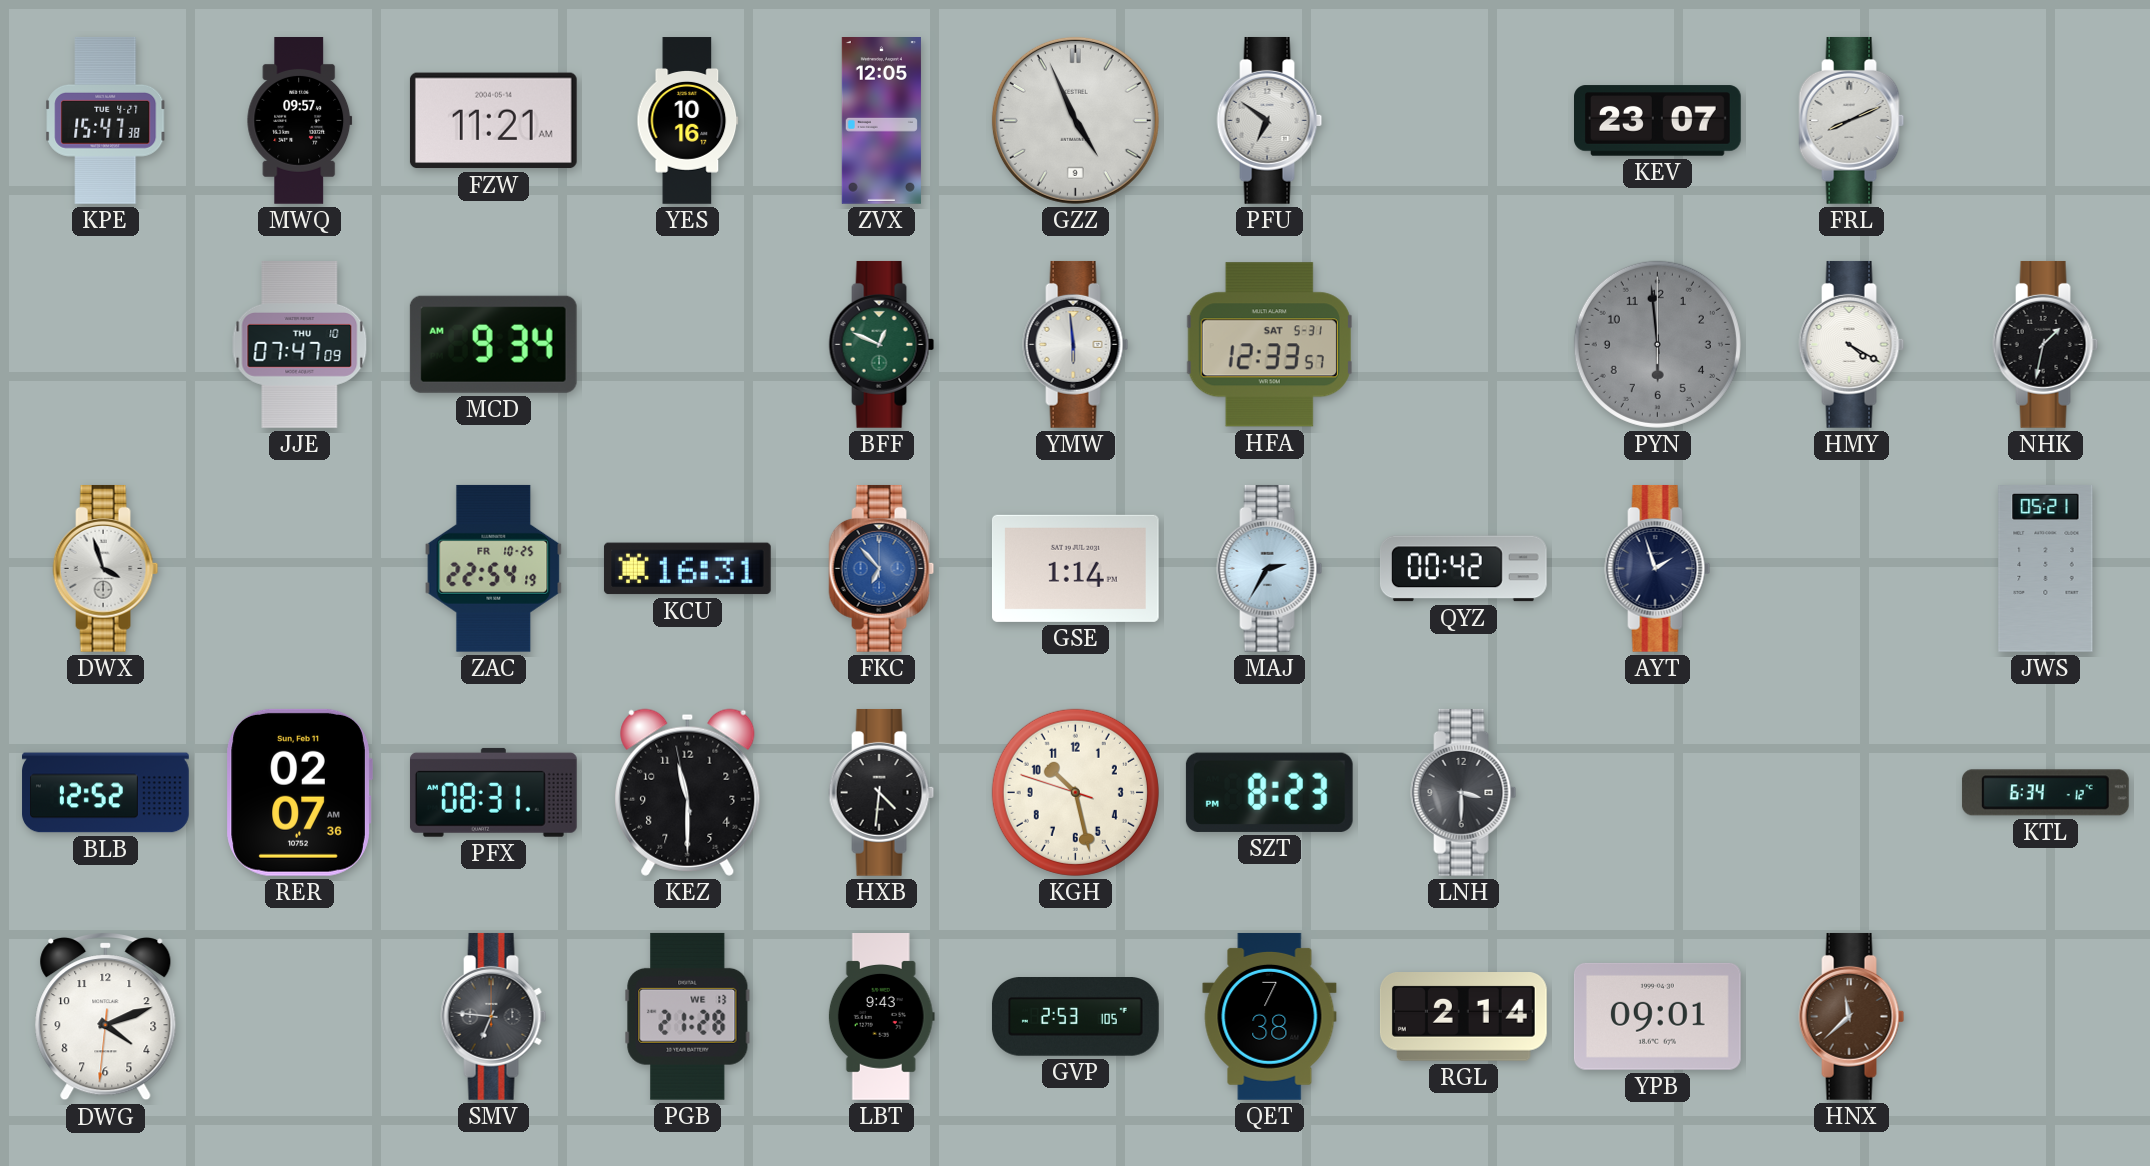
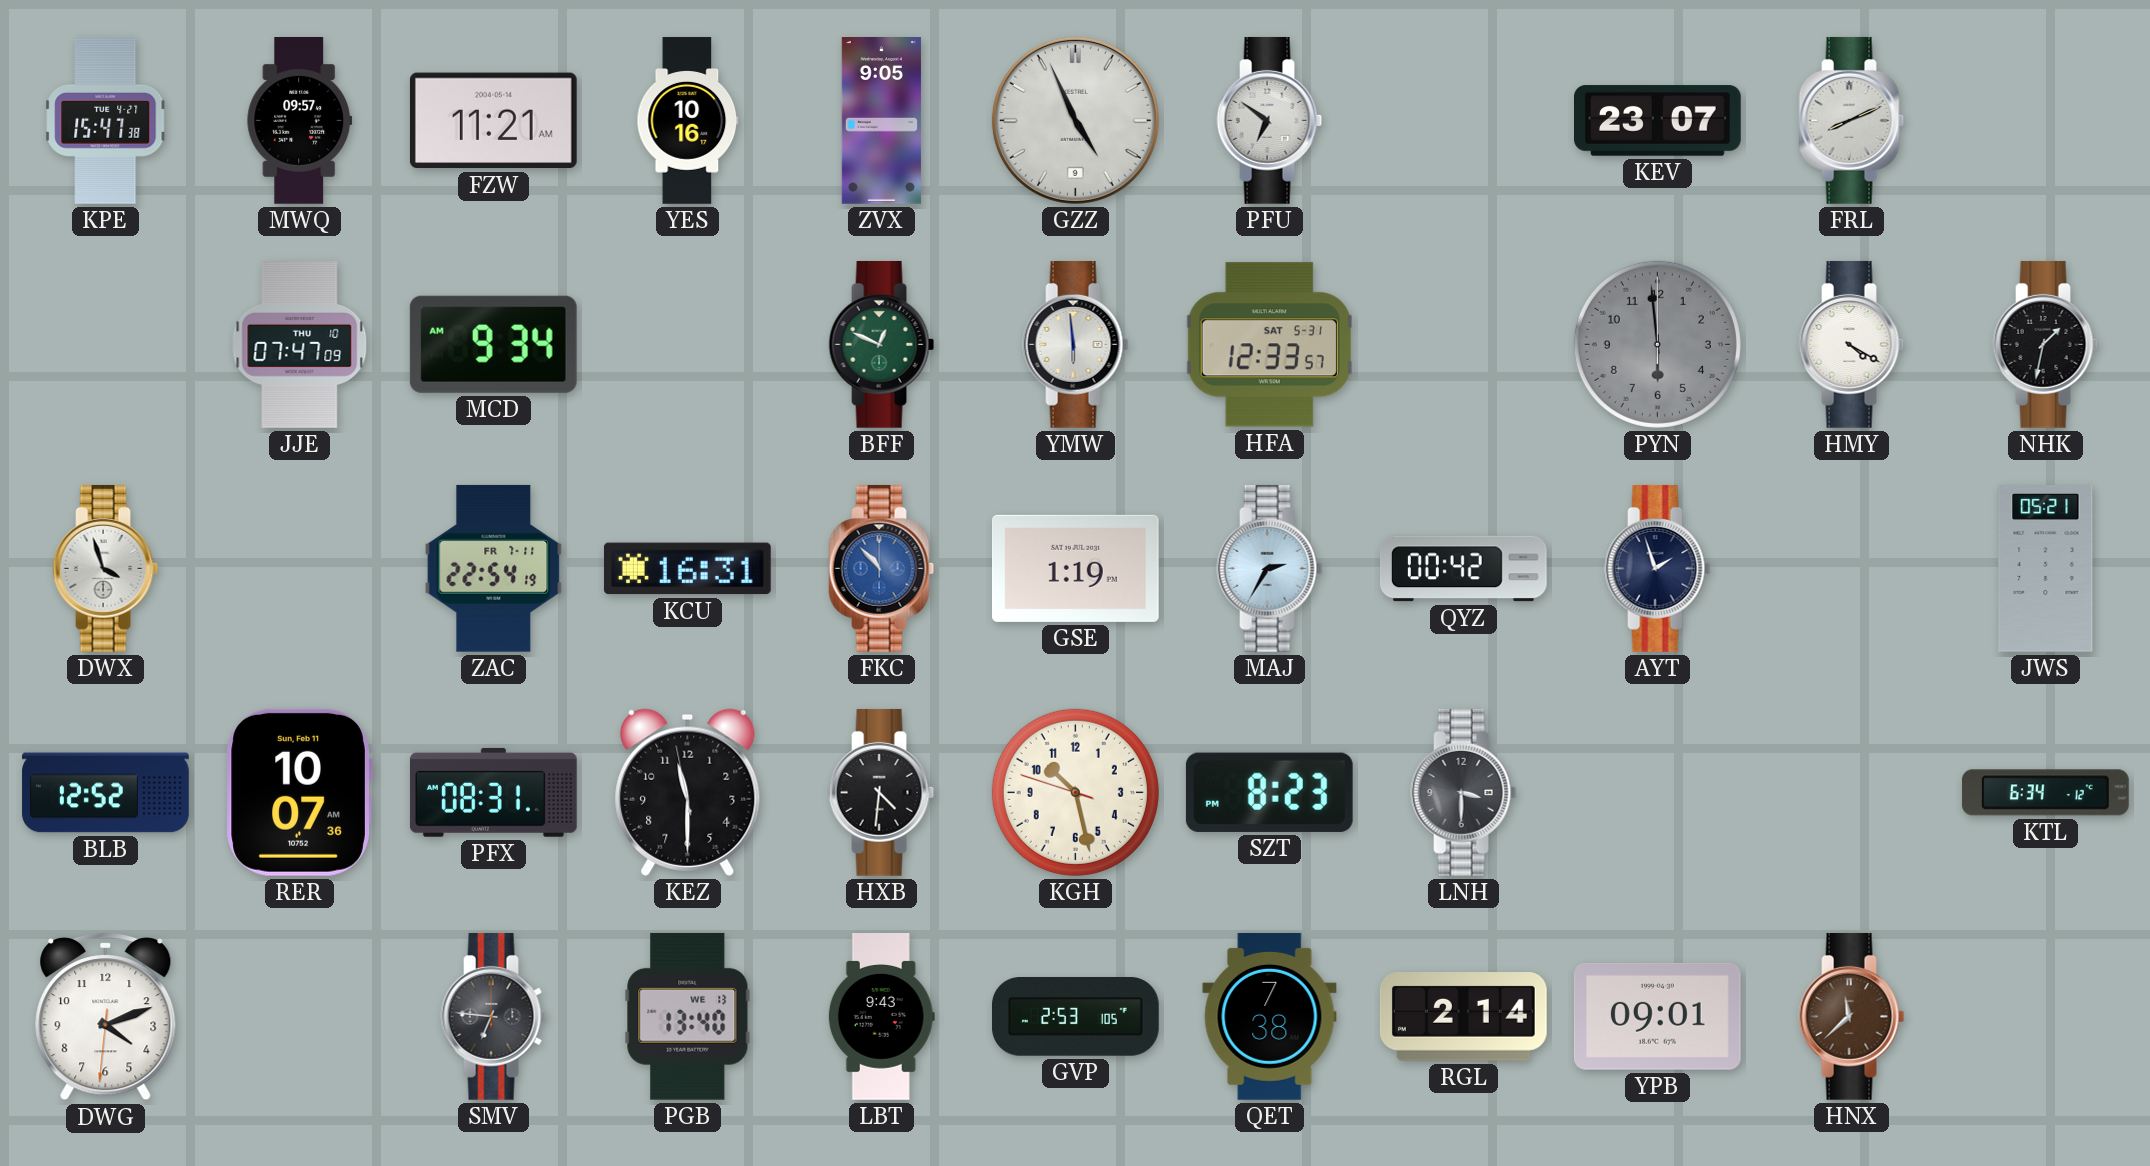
ZVX: 12:05 -> 9:05 (881, 121)
ZAC date: FR 10-25 -> FR 7-11 (494, 568)
FKC: 6:53 -> 10:53 (882, 568)
GSE: 1:14 -> 1:19 (1075, 568)
RER: 02:07 -> 10:07 (299, 792)
PGB: 21:28 -> 13:40 (688, 1016)
